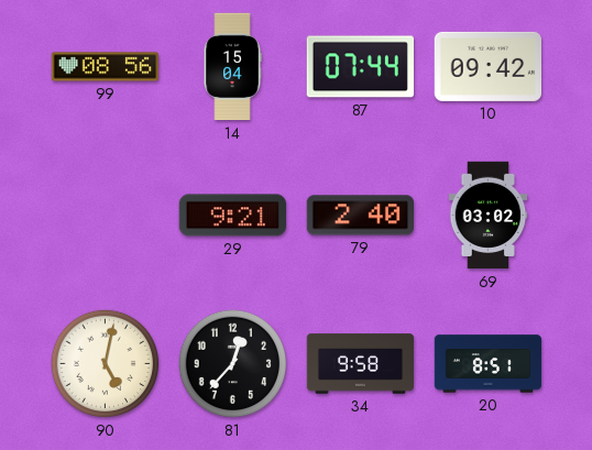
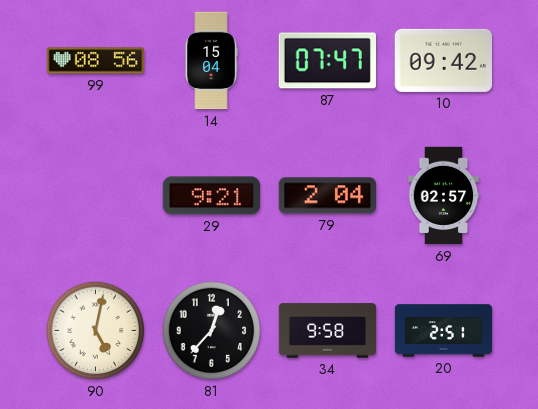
87: 07:44 -> 07:47 (327, 61)
79: 2:40 -> 2:04 (327, 196)
69: 03:02 -> 02:57 (444, 196)
20: 8:51 -> 2:51 (444, 331)
